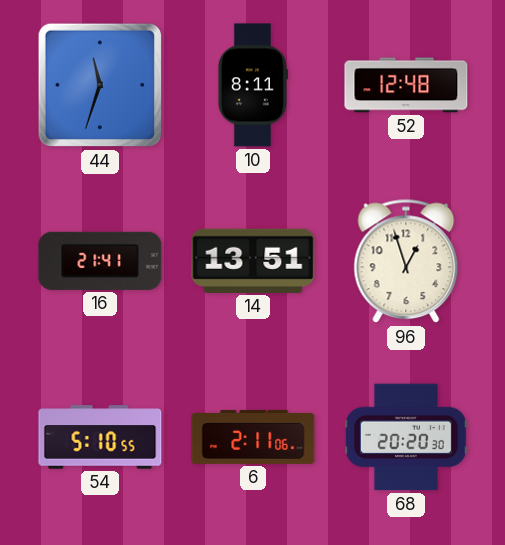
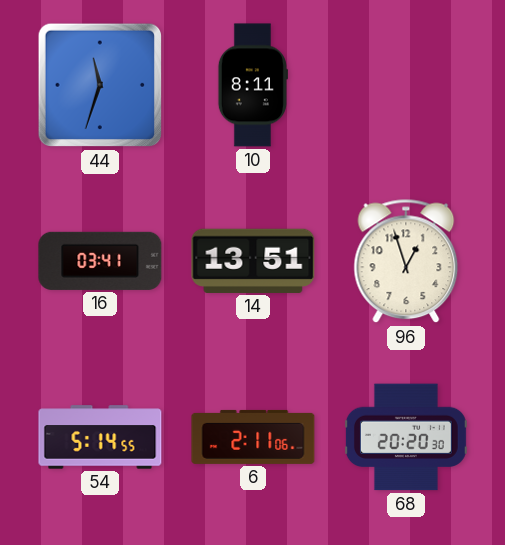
52: 12:48 -> none (406, 85)
16: 21:41 -> 03:41 (100, 261)
54: 5:10 -> 5:14 (100, 437)
